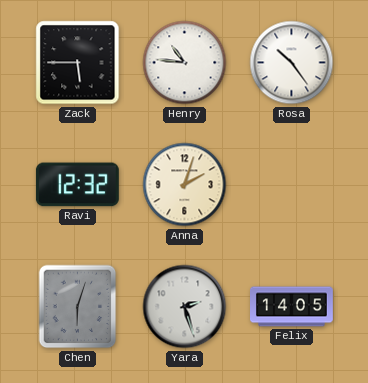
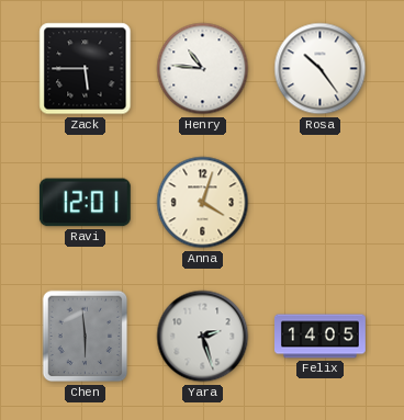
Ravi: 12:32 -> 12:01 (85, 203)
Anna: 2:03 -> 4:03 (203, 203)
Chen: 6:03 -> 5:59 (86, 337)
